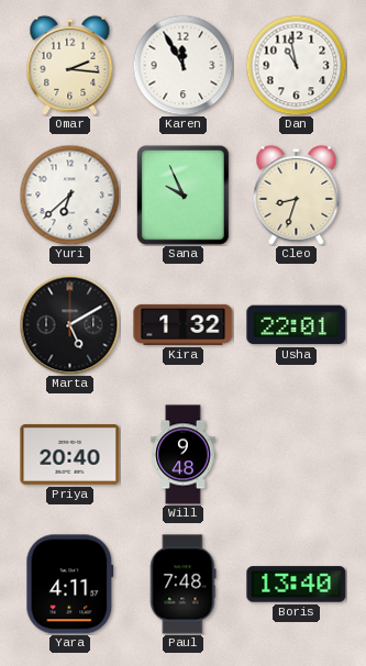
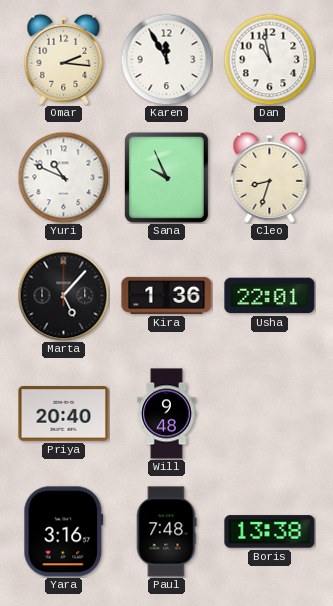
Yuri: 6:38 -> 10:49 (63, 177)
Marta: 5:10 -> 5:07 (63, 295)
Kira: 1:32 -> 1:36 (167, 295)
Yara: 4:11 -> 3:16 (64, 532)
Boris: 13:40 -> 13:38 (270, 532)
